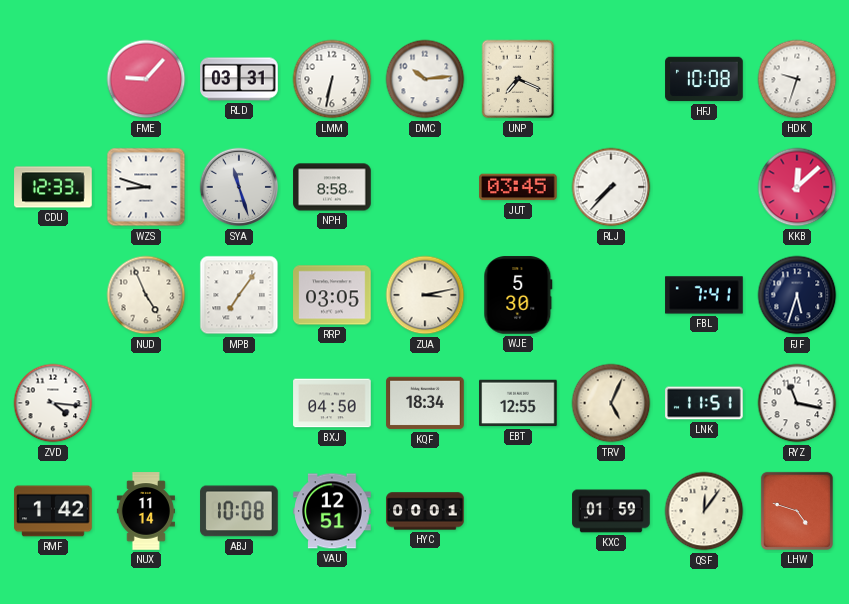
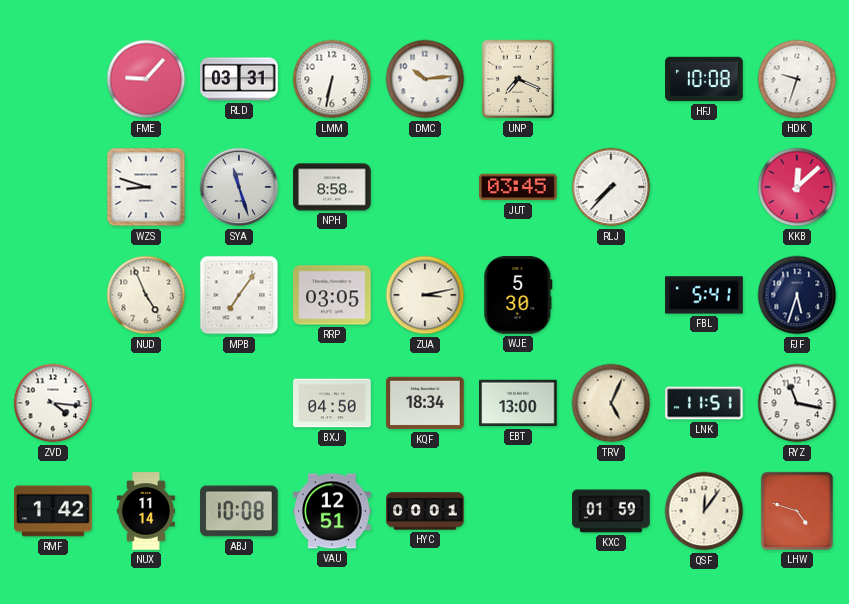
CDU: 12:33 -> none (53, 187)
FBL: 7:41 -> 5:41 (704, 295)
EBT: 12:55 -> 13:00 (518, 403)
